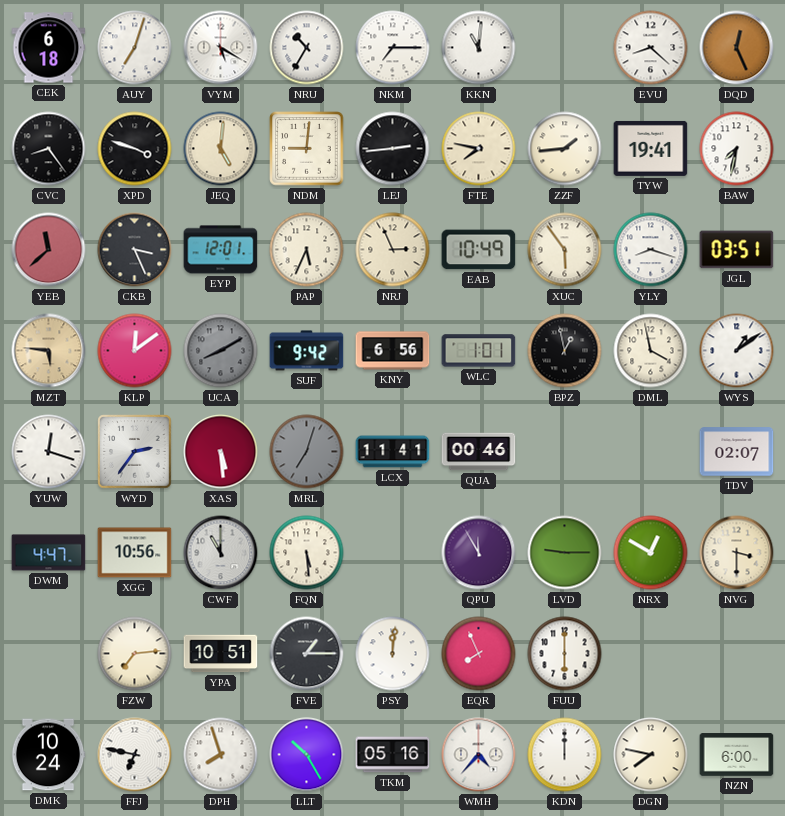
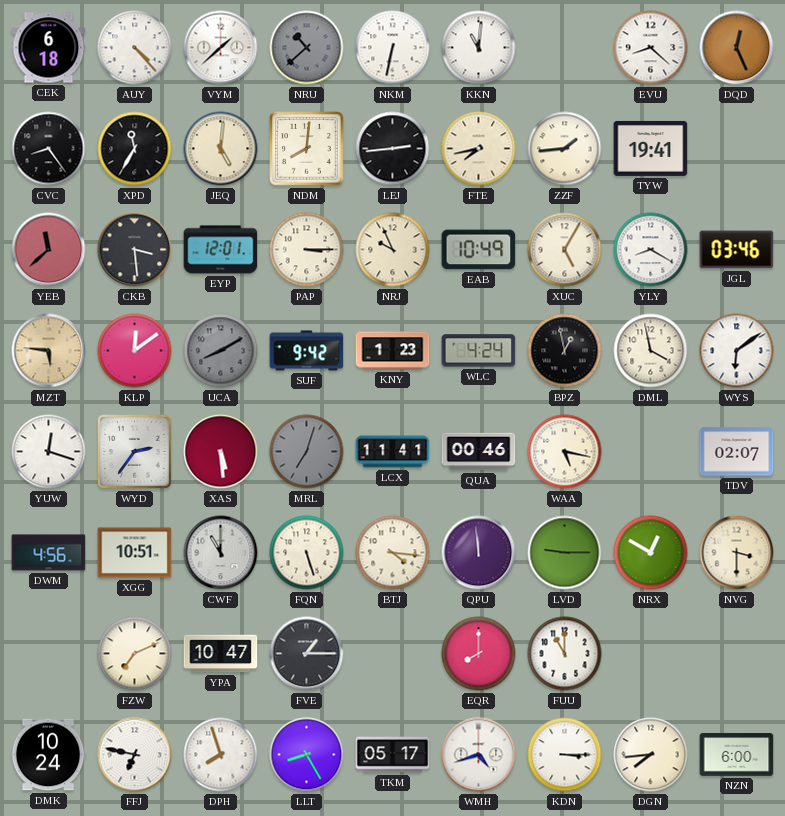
AUY: 7:03 -> 4:23 (135, 48)
VYM: 5:20 -> 1:38 (221, 48)
NRU: 10:35 -> 10:38 (307, 48)
NRU dial: white -> grey (307, 48)
NKM: 7:15 -> 6:32 (393, 48)
XPD: 3:48 -> 11:35 (135, 149)
NDM: 9:01 -> 8:01 (307, 149)
FTE: 7:47 -> 7:43 (479, 149)
BAW: 7:32 -> none (737, 149)
CKB: 3:26 -> 3:29 (135, 250)
PAP: 5:34 -> 3:15 (307, 250)
NRJ: 2:56 -> 9:56 (393, 250)
XUC: 5:54 -> 5:05 (565, 250)
YLY: 8:18 -> 8:20 (651, 250)
JGL: 03:51 -> 03:46 (737, 250)
KNY: 6:56 -> 1:23 (393, 351)
WLC: 1:01 -> 4:24 (479, 351)
WYS: 1:09 -> 6:09 (737, 351)
WAA: none -> 5:17 (565, 452)
DWM: 4:47 -> 4:56 (49, 553)
XGG: 10:56 -> 10:51 (135, 553)
FQN: 5:29 -> 5:27 (307, 553)
BTJ: none -> 4:16 (393, 553)
QPU: 11:55 -> 11:59 (479, 553)
FZW: 7:14 -> 7:11 (135, 654)
YPA: 10:51 -> 10:47 (221, 654)
PSY: 12:01 -> none (393, 654)
EQR: 7:56 -> 8:00 (479, 654)
FUU: 6:00 -> 11:00 (565, 654)
LLT: 10:25 -> 8:25 (307, 755)
TKM: 05:16 -> 05:17 (393, 755)
WMH: 4:37 -> 4:42 (479, 755)
KDN: 12:00 -> 3:15 (565, 755)
DGN: 7:47 -> 7:44 (651, 755)
